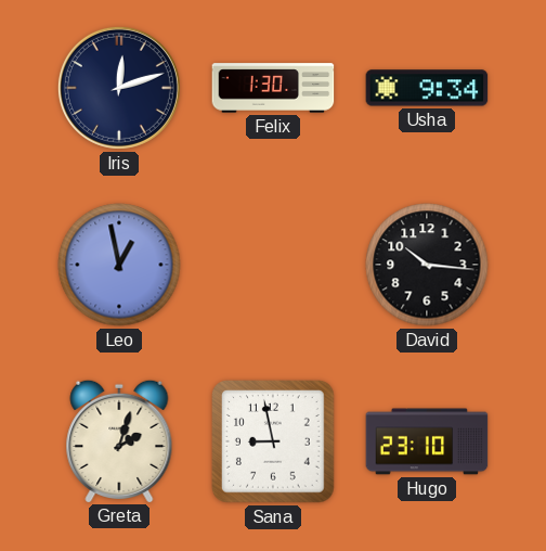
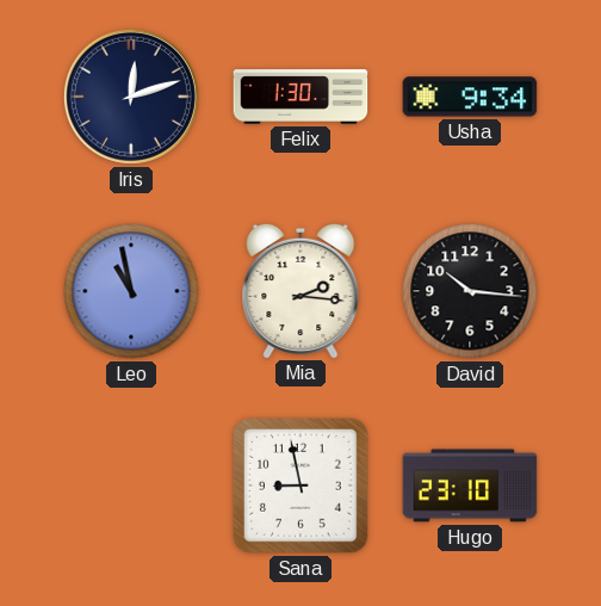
Leo: 12:58 -> 10:58 (131, 291)
Mia: none -> 2:16 (300, 290)
Greta: 2:03 -> none (119, 440)
